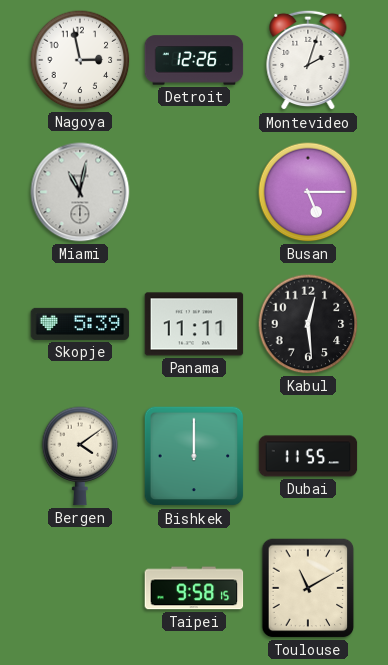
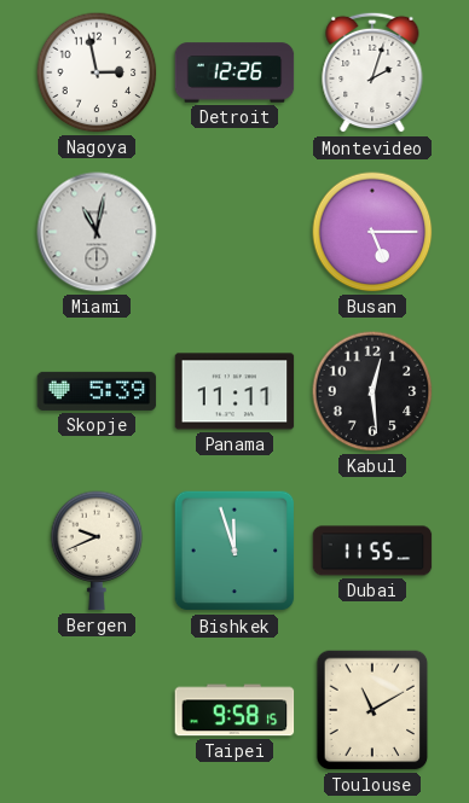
Bergen: 4:09 -> 9:41 (97, 551)
Bishkek: 12:00 -> 11:57 (234, 551)
